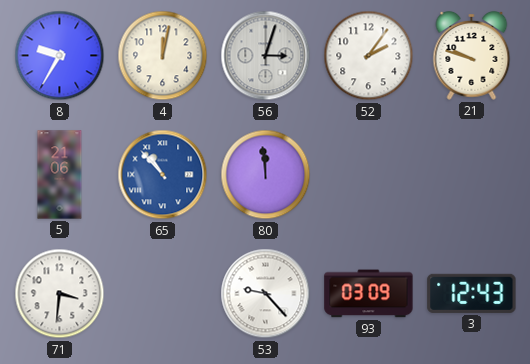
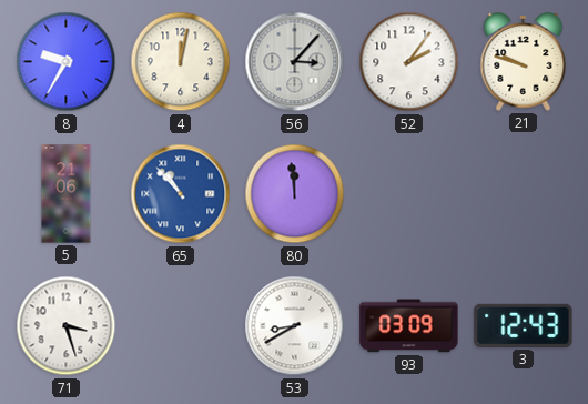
56: 3:03 -> 3:07 (295, 62)
71: 3:31 -> 3:27 (67, 326)
53: 9:23 -> 8:40 (295, 326)
